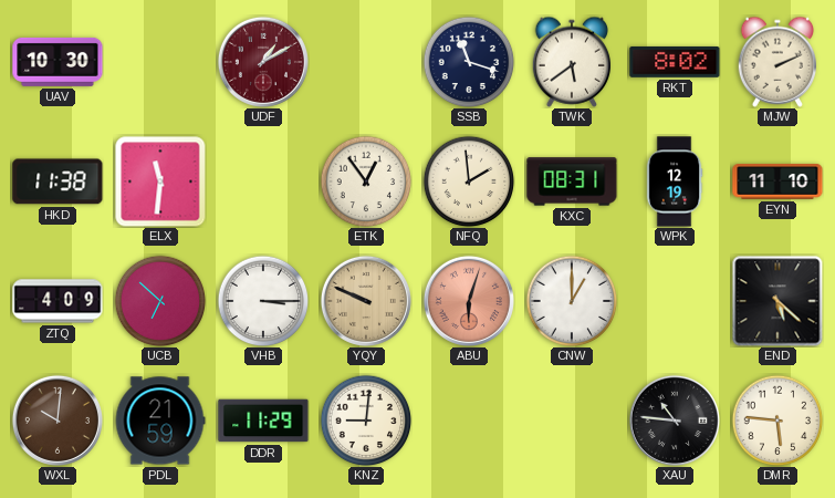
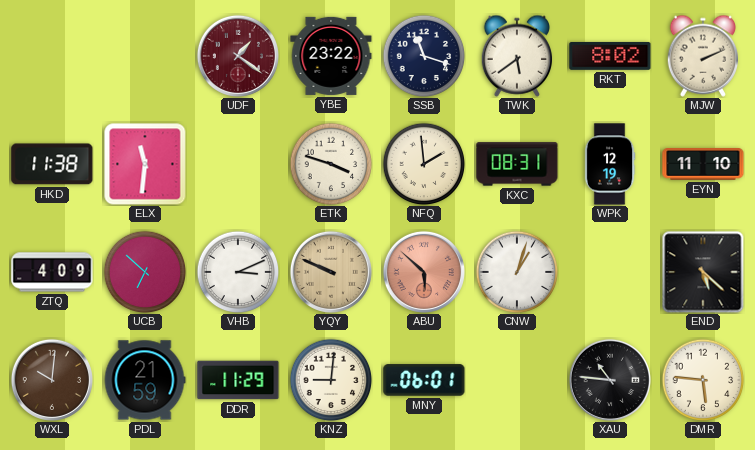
UAV: 10:30 -> none (58, 62)
UDF: 1:10 -> 1:21 (238, 56)
YBE: none -> 23:22 (331, 56)
ETK: 12:54 -> 3:48 (331, 164)
VHB: 3:15 -> 3:11 (238, 272)
ABU: 6:03 -> 5:52 (424, 272)
CNW: 1:00 -> 1:03 (517, 272)
MNY: none -> 06:01 (424, 380)
